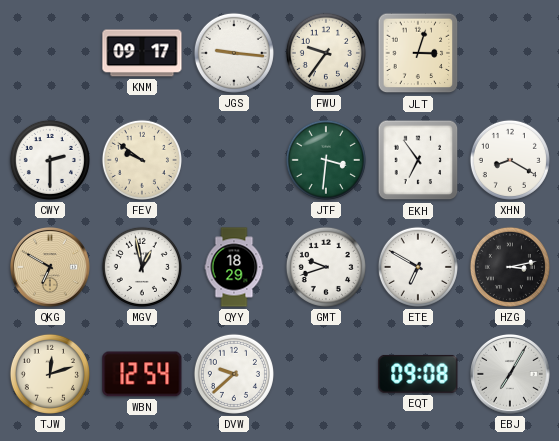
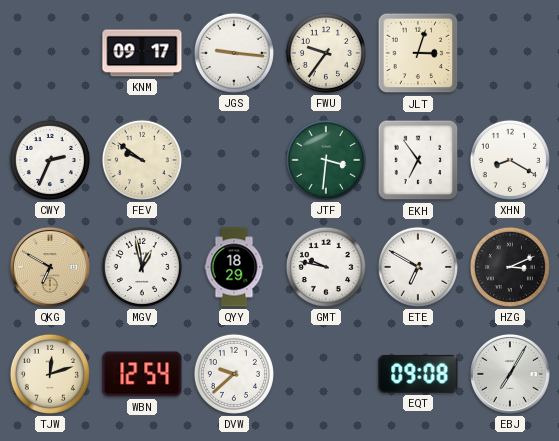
CWY: 2:30 -> 2:34 (50, 160)
GMT: 9:42 -> 9:47 (326, 267)
HZG: 3:13 -> 3:11 (510, 267)
